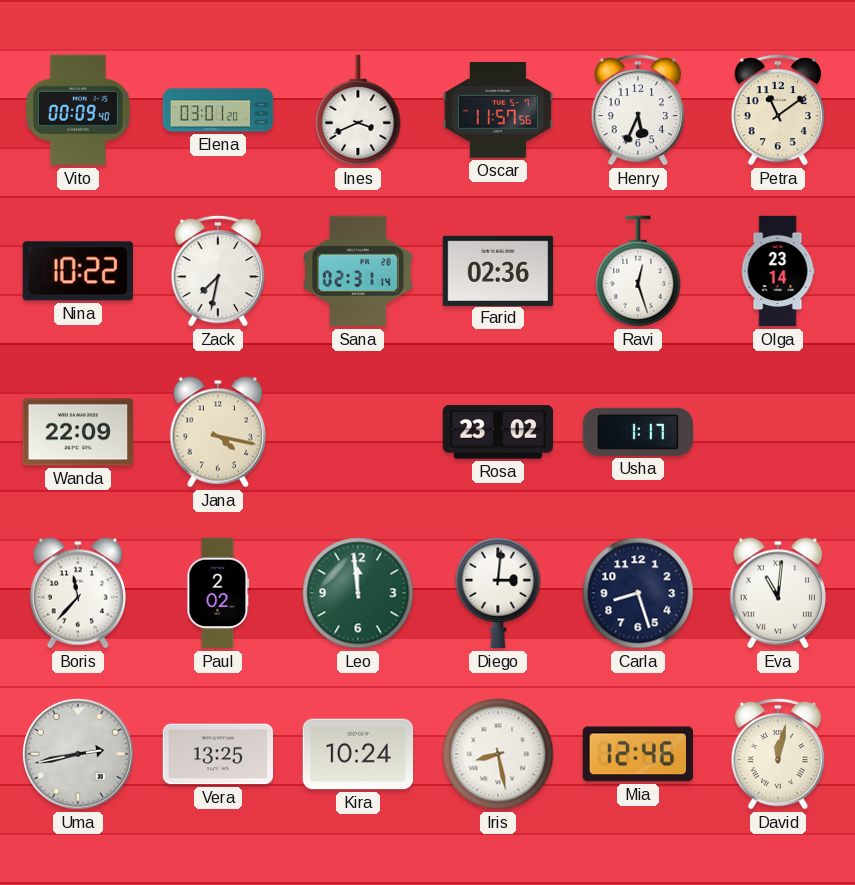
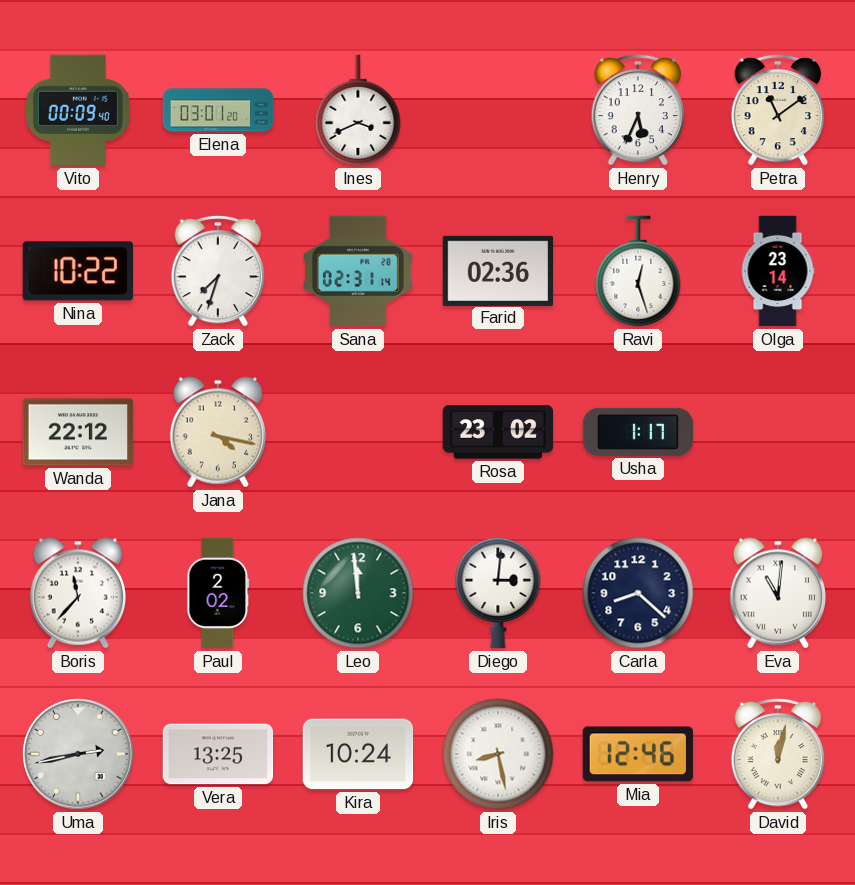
Oscar: 11:57 -> none (498, 111)
Zack: 7:32 -> 7:33 (218, 271)
Wanda: 22:09 -> 22:12 (78, 432)
Carla: 8:27 -> 8:22 (638, 593)
